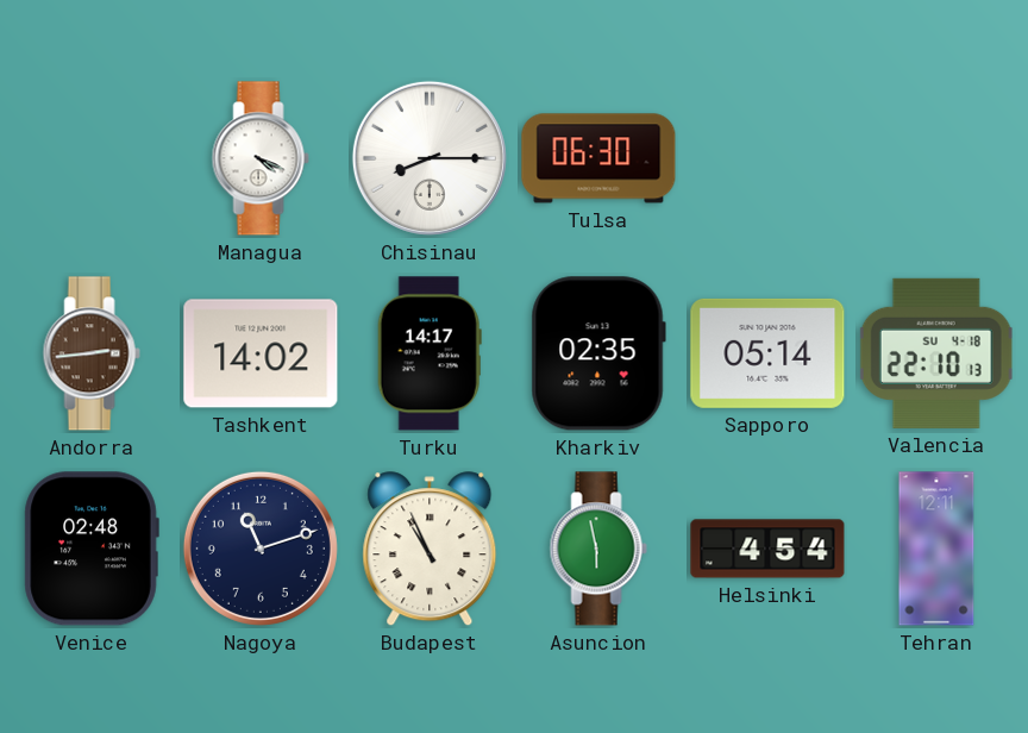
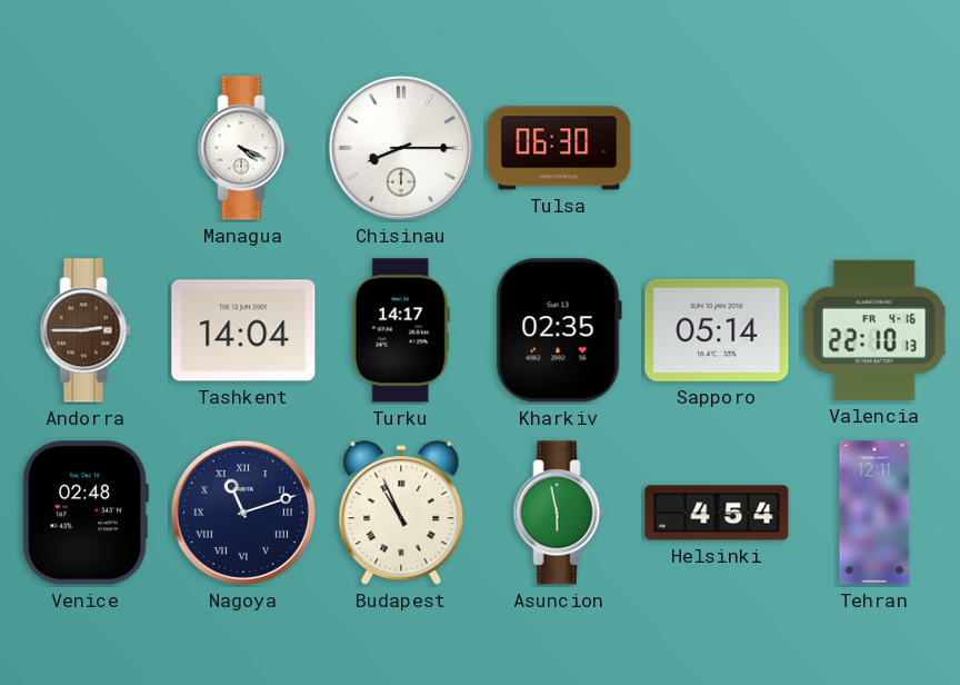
Andorra: 2:44 -> 2:45 (86, 330)
Tashkent: 14:02 -> 14:04 (243, 330)
Valencia date: SU 4-18 -> FR 4-16 (874, 330)
Nagoya numerals: Arabic -> Roman (243, 513)
